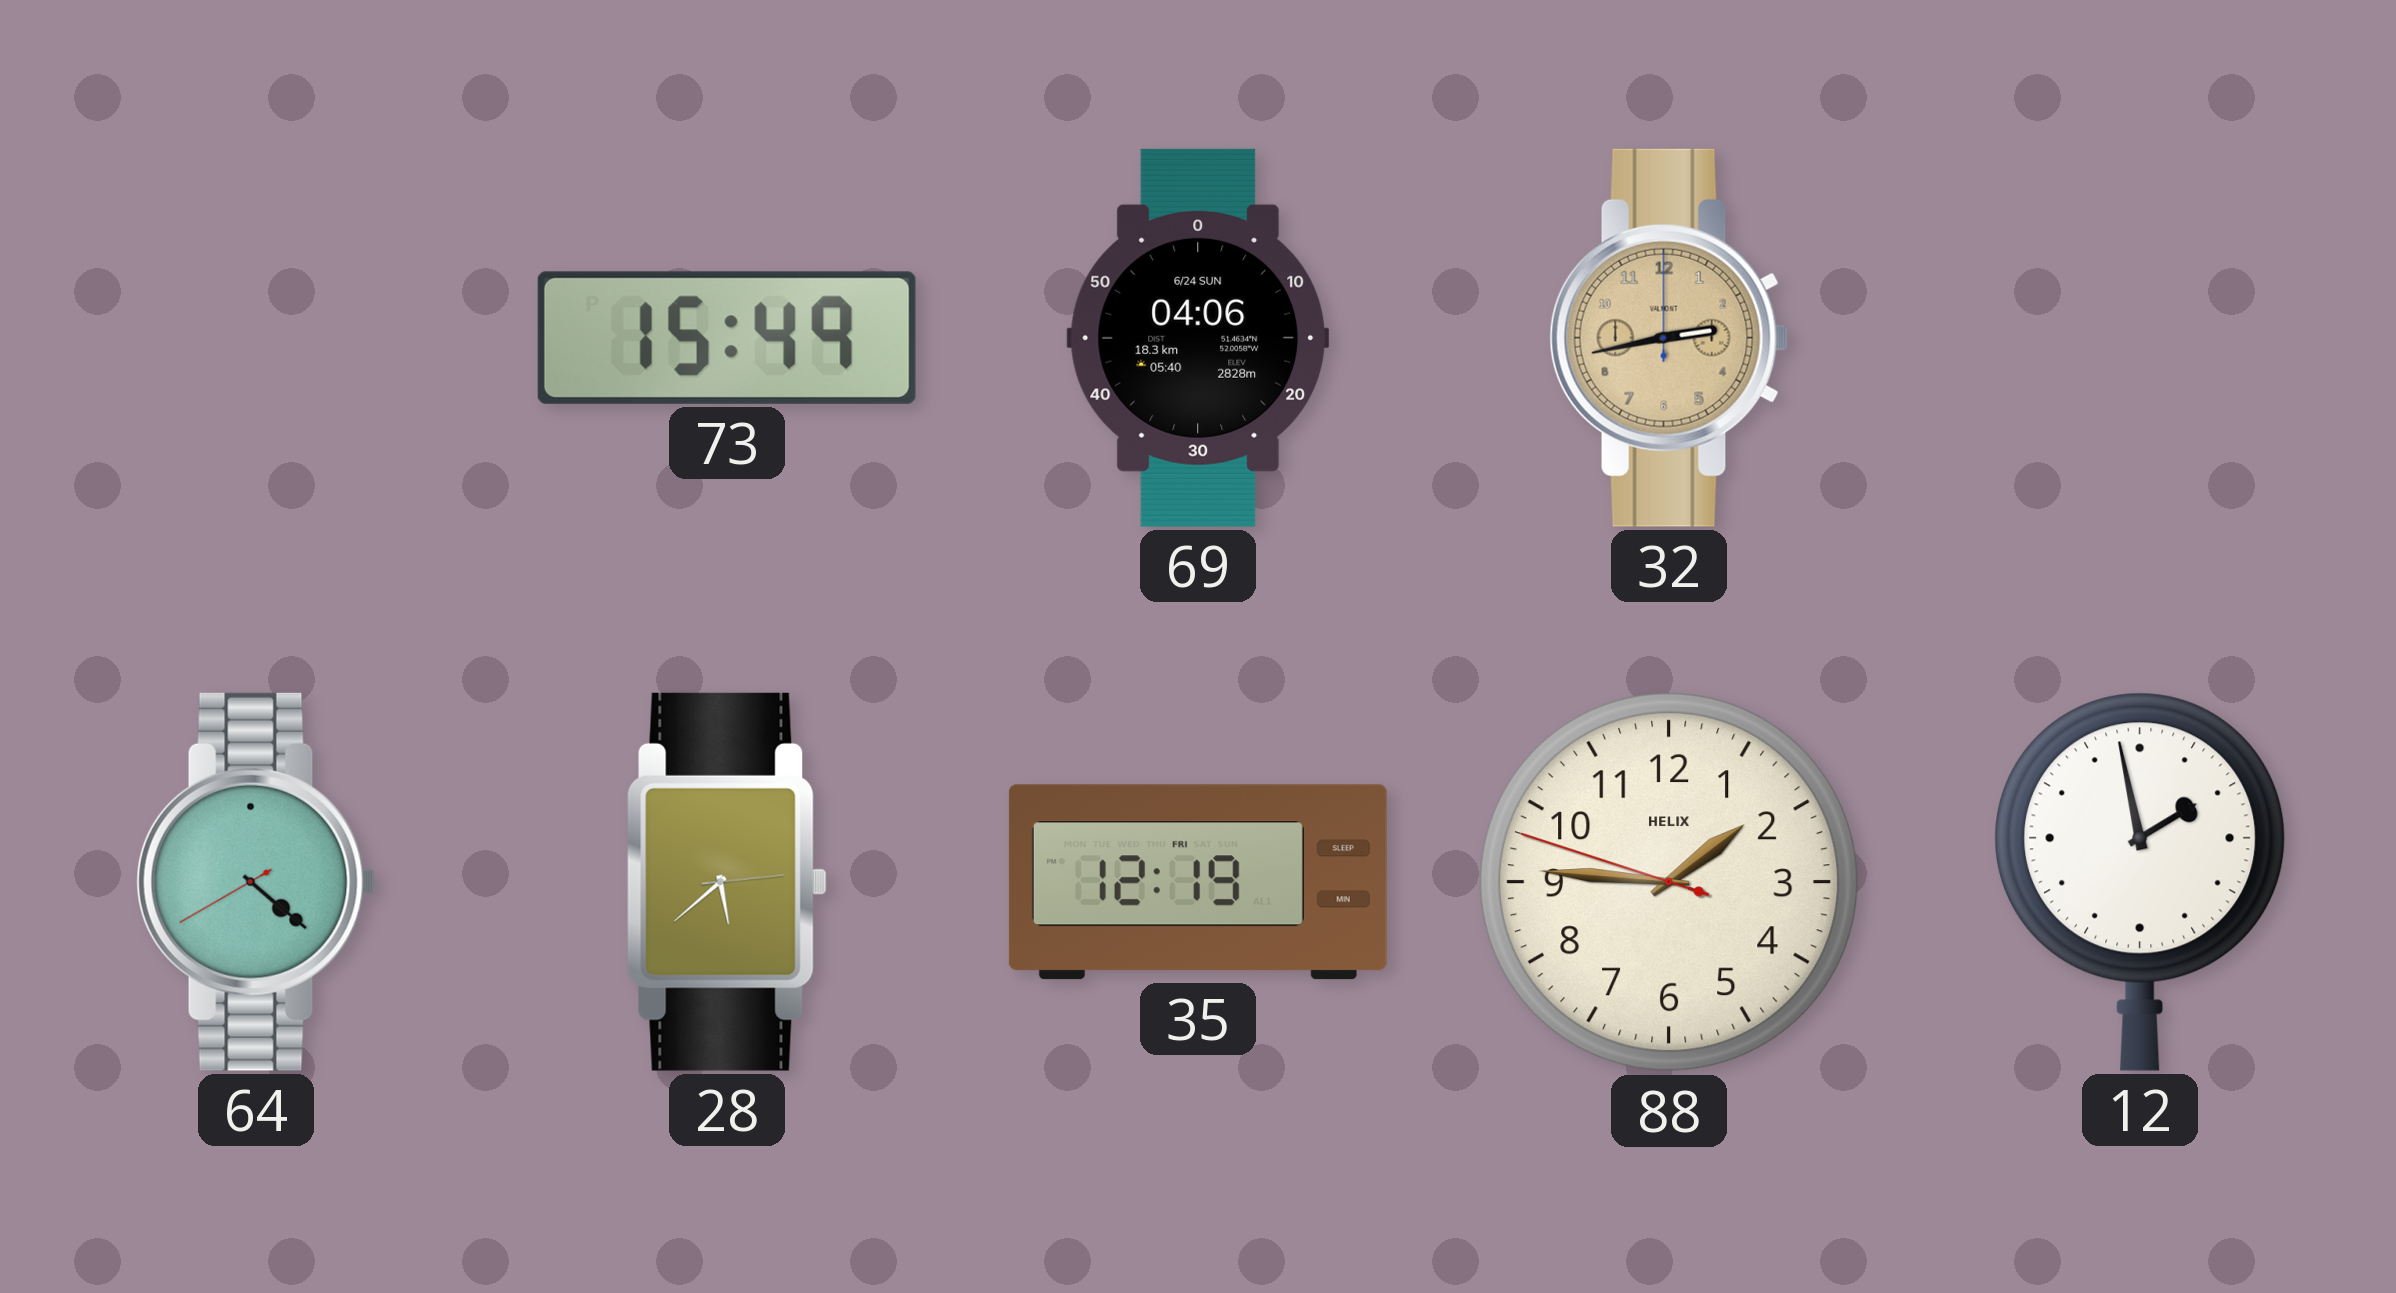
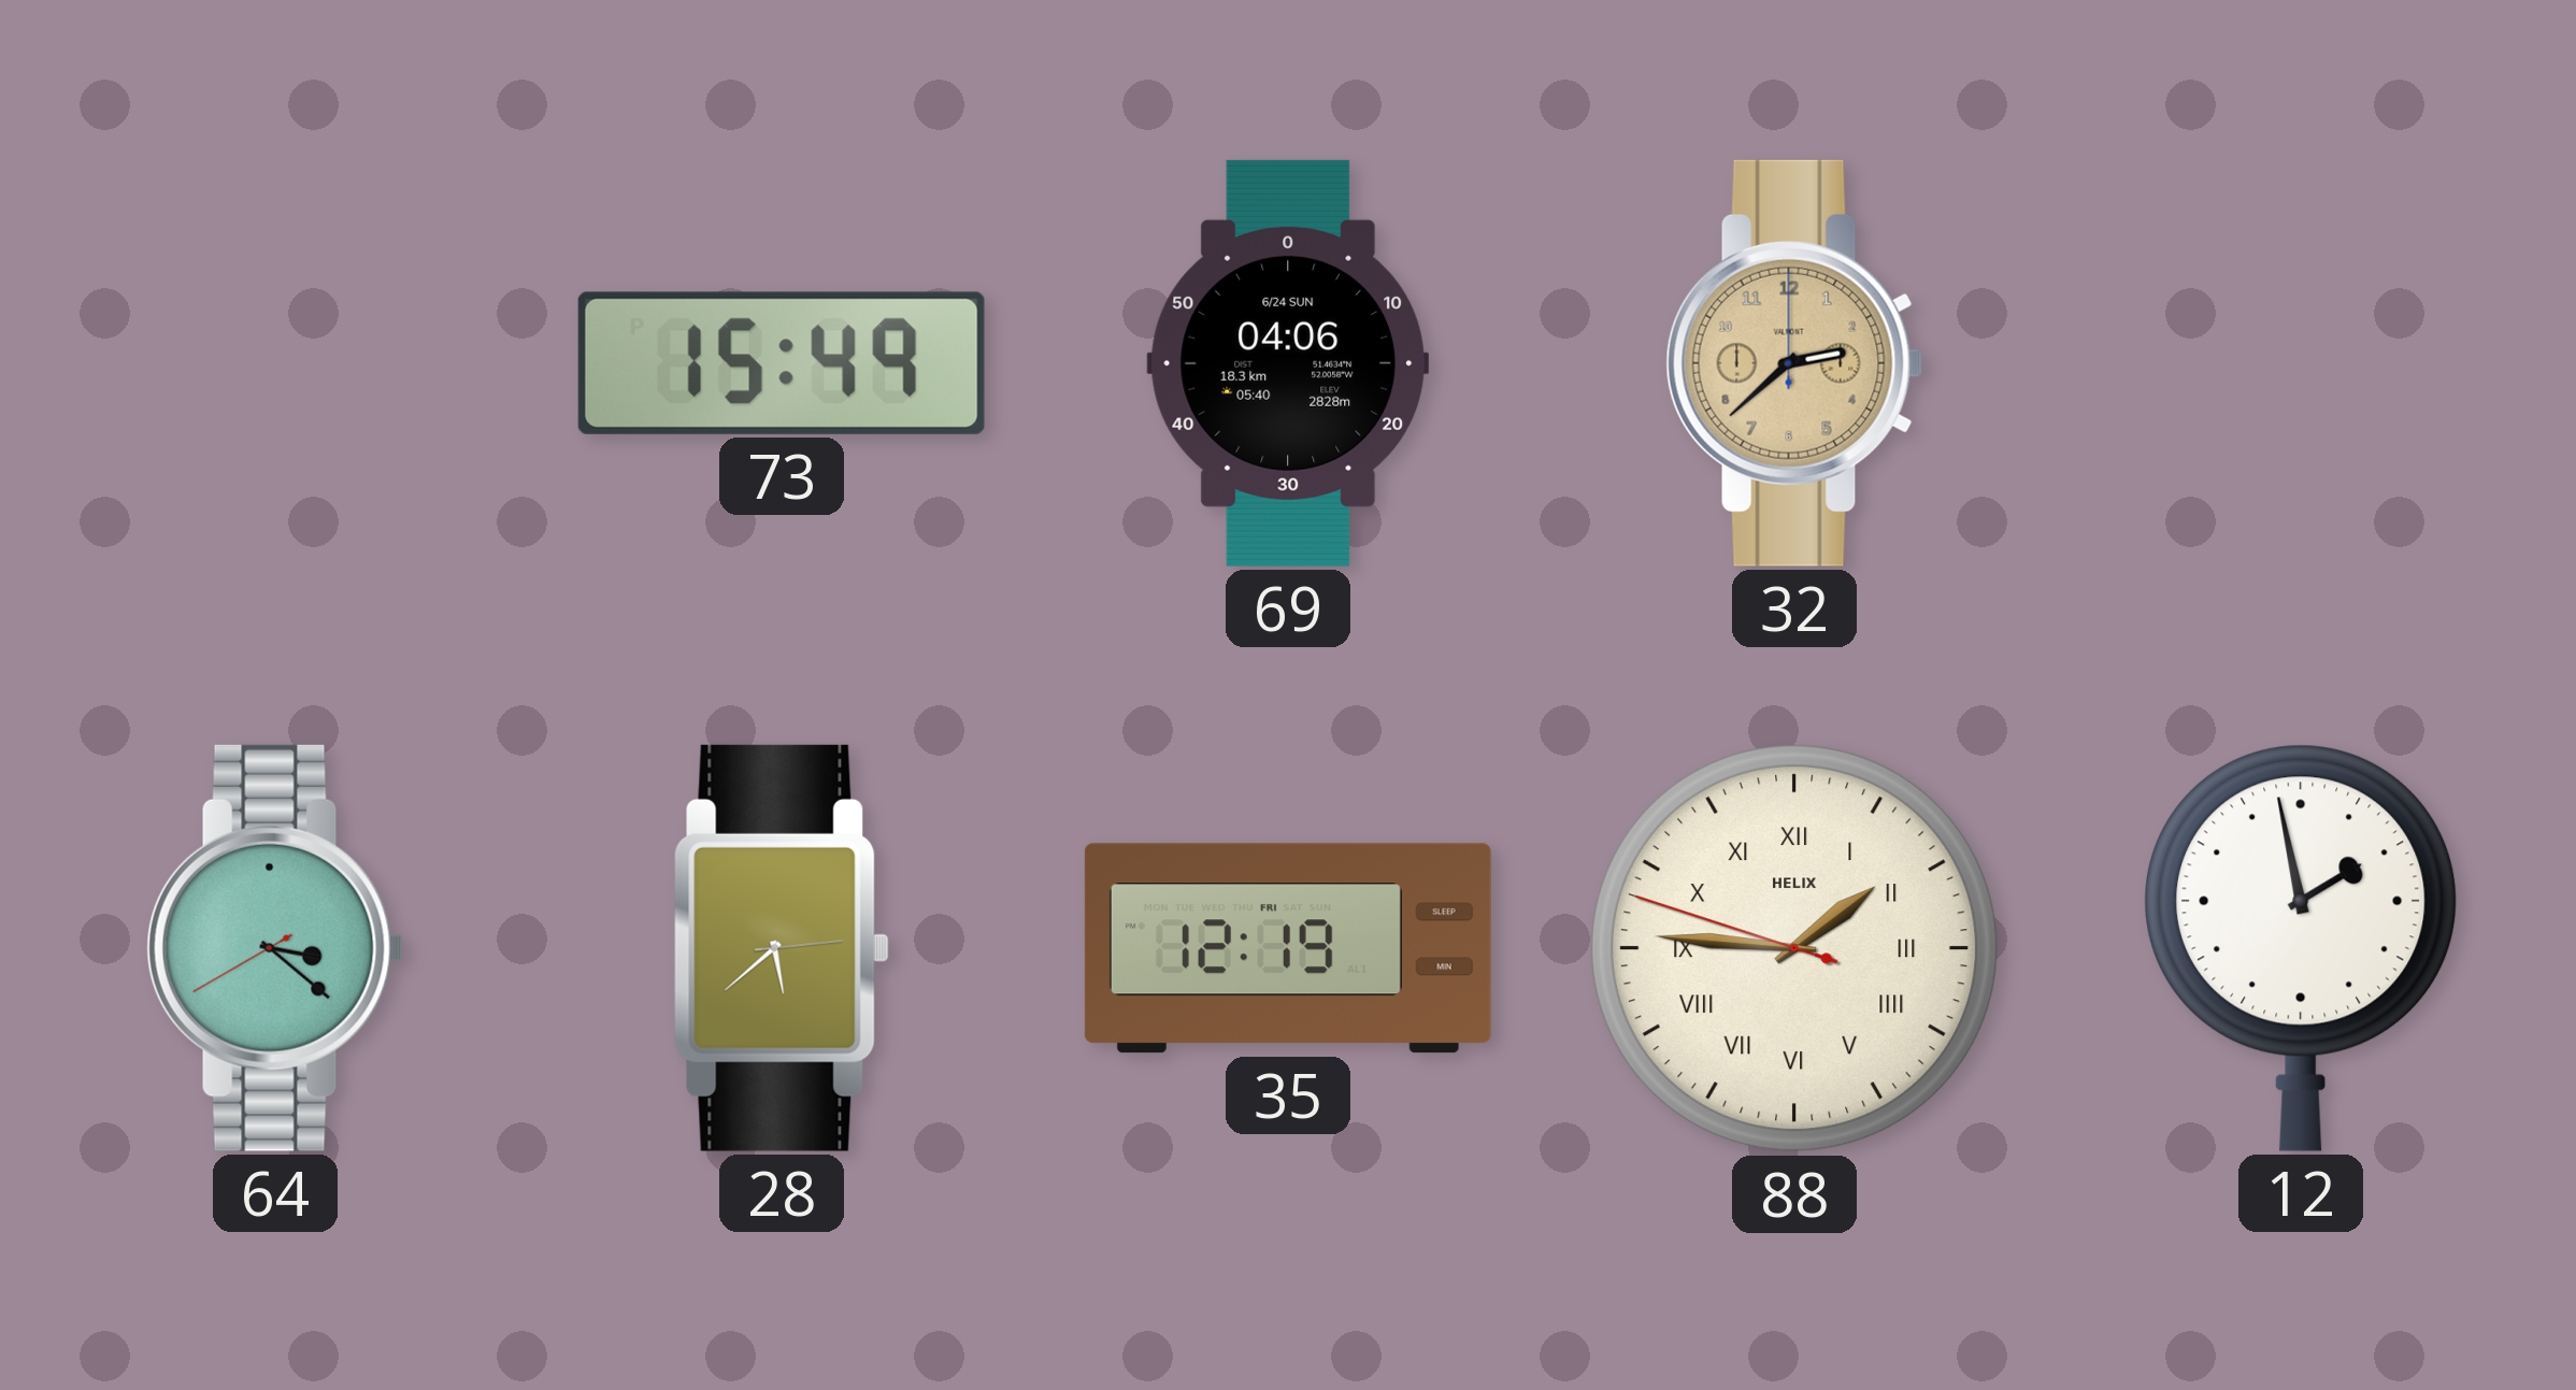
32: 2:43 -> 2:38 (1794, 363)
64: 4:21 -> 3:21 (275, 948)
88 numerals: Arabic -> Roman (1795, 949)
